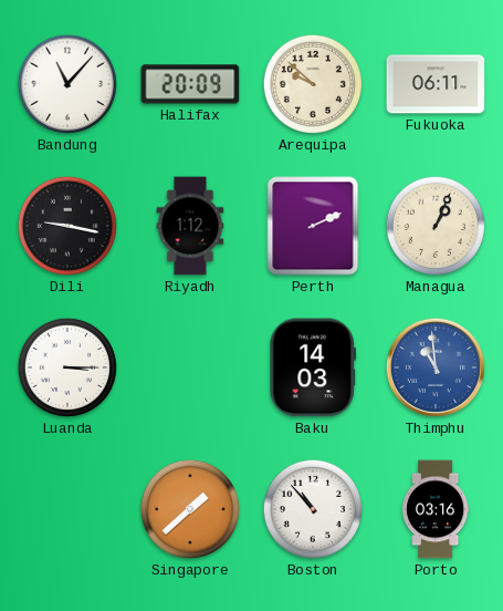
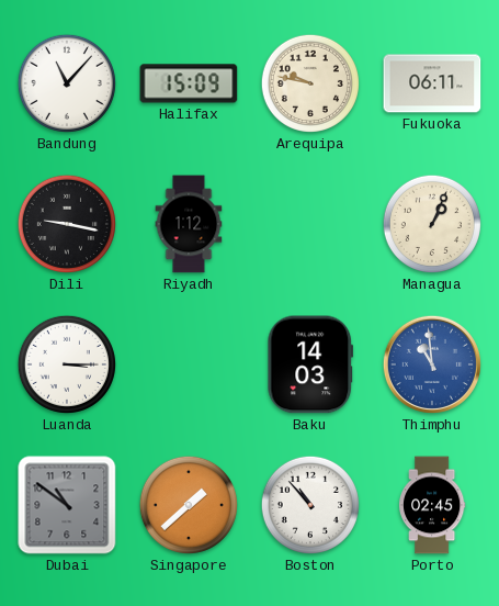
Halifax: 20:09 -> 15:09 (189, 83)
Arequipa: 9:52 -> 9:47 (310, 83)
Perth: 2:11 -> none (313, 226)
Dubai: none -> 10:51 (67, 505)
Porto: 03:16 -> 02:45 (432, 505)
